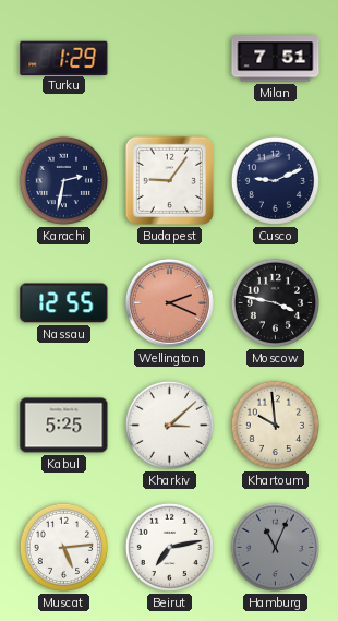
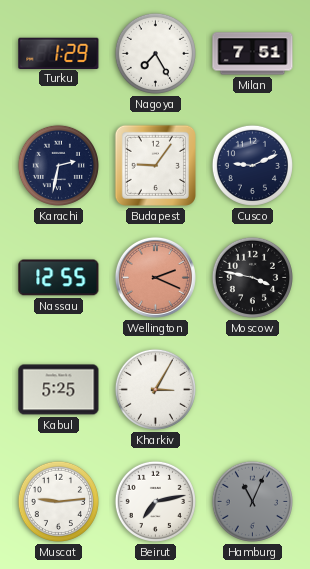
Nagoya: none -> 7:25 (155, 53)
Kharkiv: 3:08 -> 3:05 (155, 389)
Khartoum: 9:59 -> none (275, 425)
Muscat: 5:14 -> 9:14 (58, 501)
